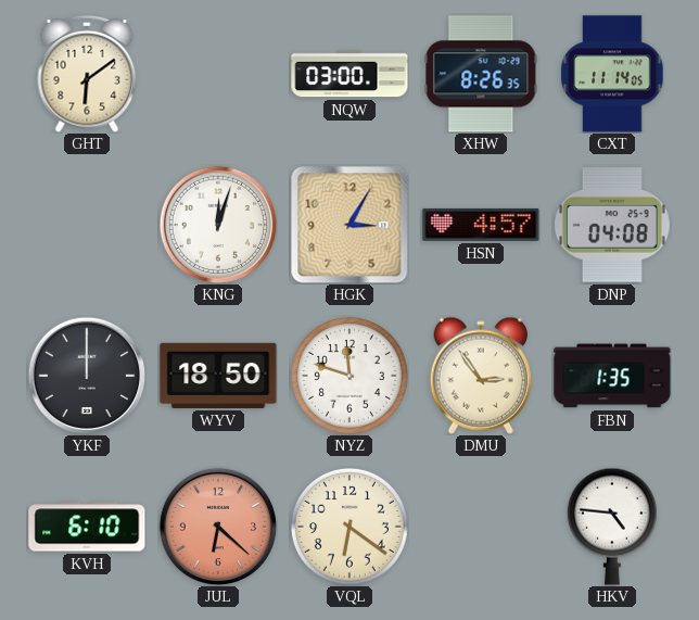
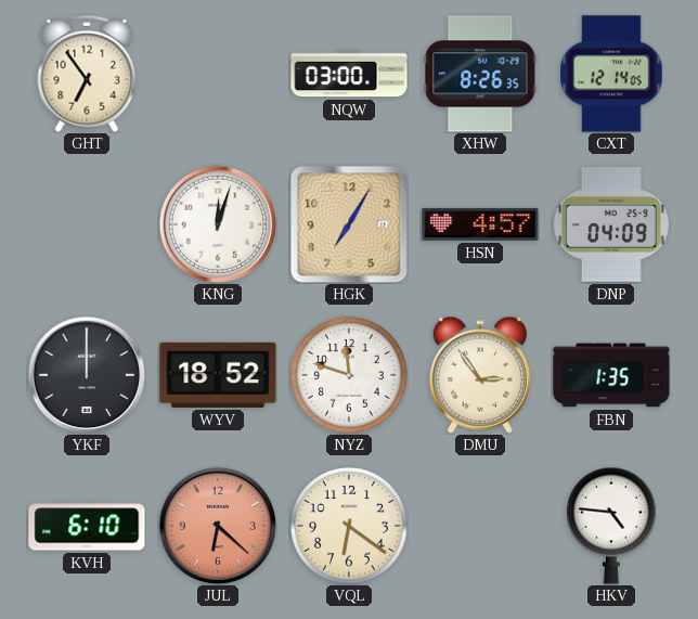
GHT: 6:09 -> 6:54 (87, 74)
CXT: 11:14 -> 12:14 (611, 74)
HGK: 3:05 -> 7:05 (349, 224)
DNP: 04:08 -> 04:09 (611, 224)
WYV: 18:50 -> 18:52 (218, 375)
